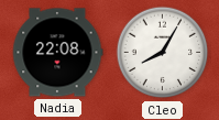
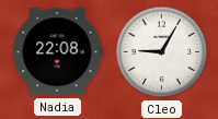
Cleo: 8:05 -> 9:05 (162, 52)
